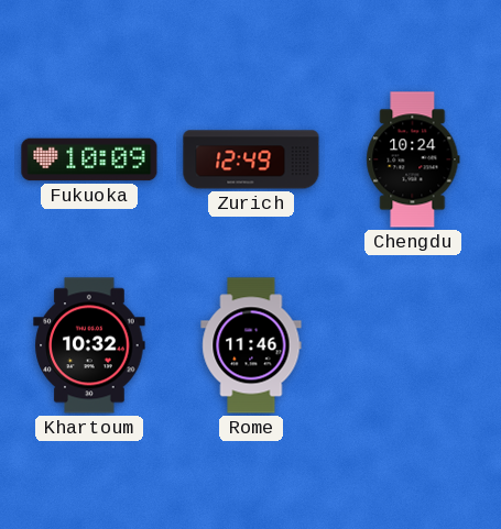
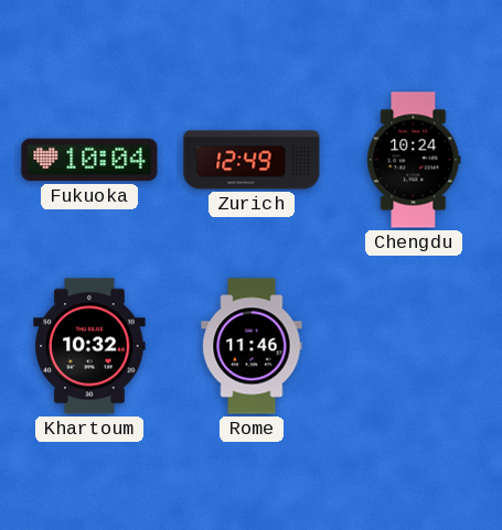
Fukuoka: 10:09 -> 10:04 (89, 160)
